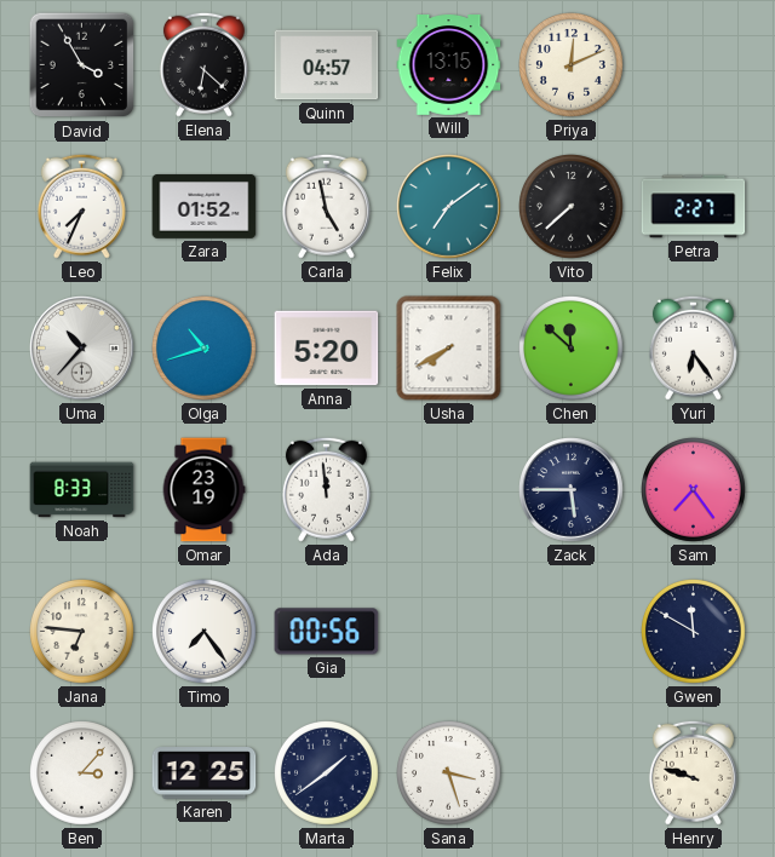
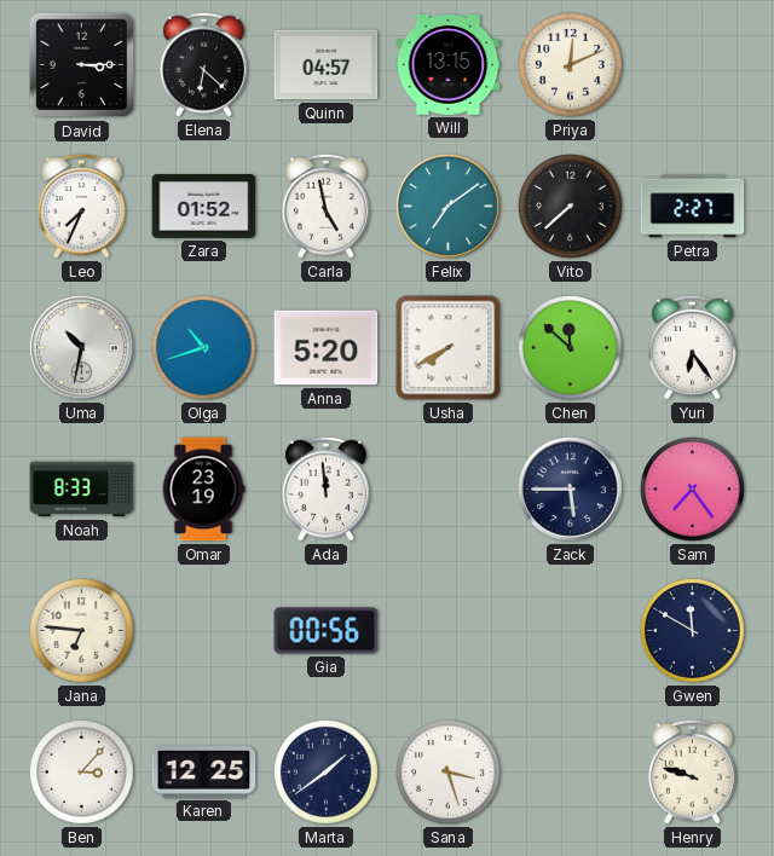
David: 3:55 -> 3:15 (82, 65)
Uma: 10:37 -> 10:32 (82, 348)
Timo: 7:24 -> none (205, 632)
